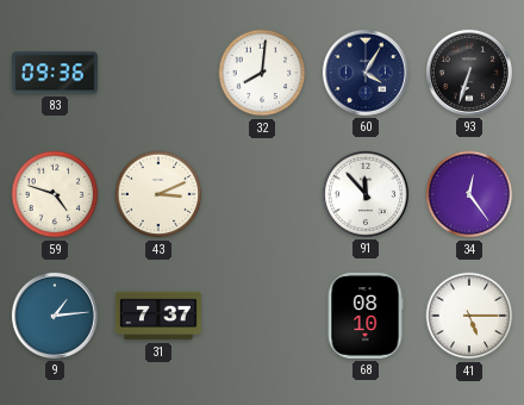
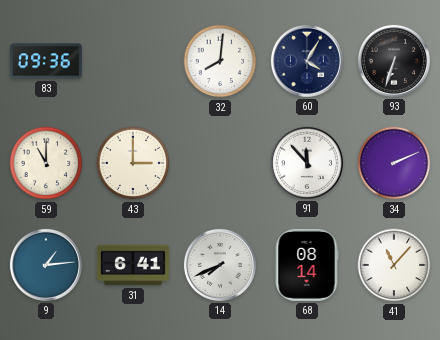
59: 4:48 -> 11:00 (46, 163)
43: 3:11 -> 3:00 (133, 163)
34: 12:24 -> 2:11 (394, 163)
31: 7:37 -> 6:41 (133, 265)
14: none -> 7:41 (220, 265)
68: 08:10 -> 08:14 (307, 265)
41: 5:15 -> 11:07 (394, 265)
